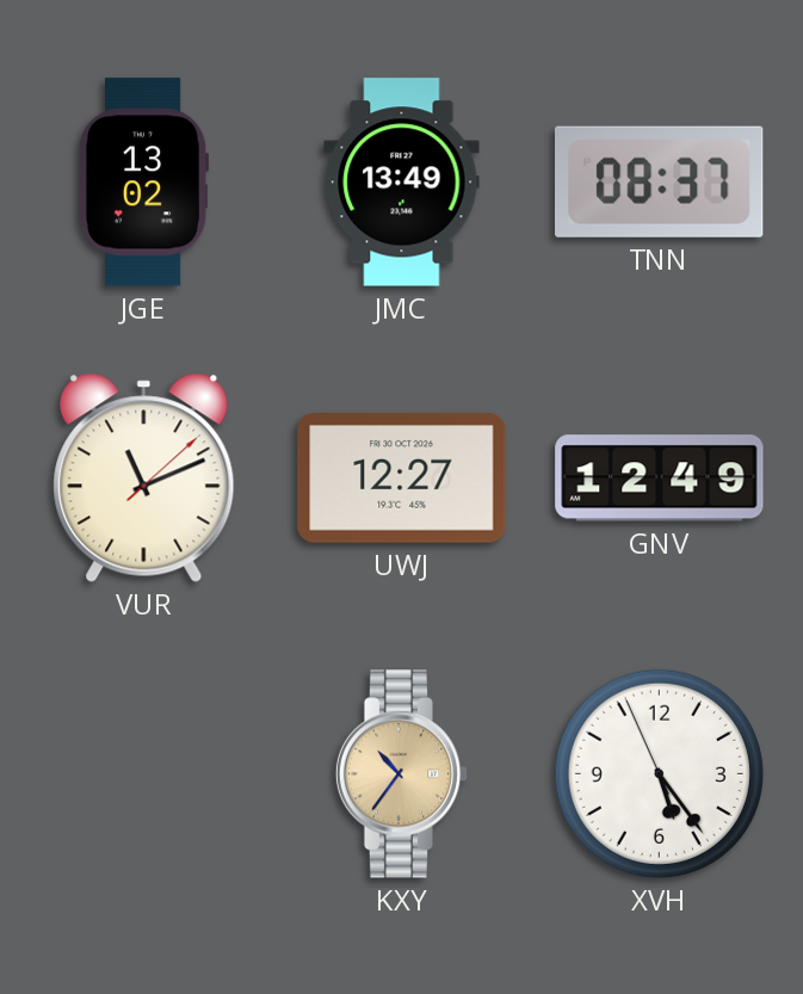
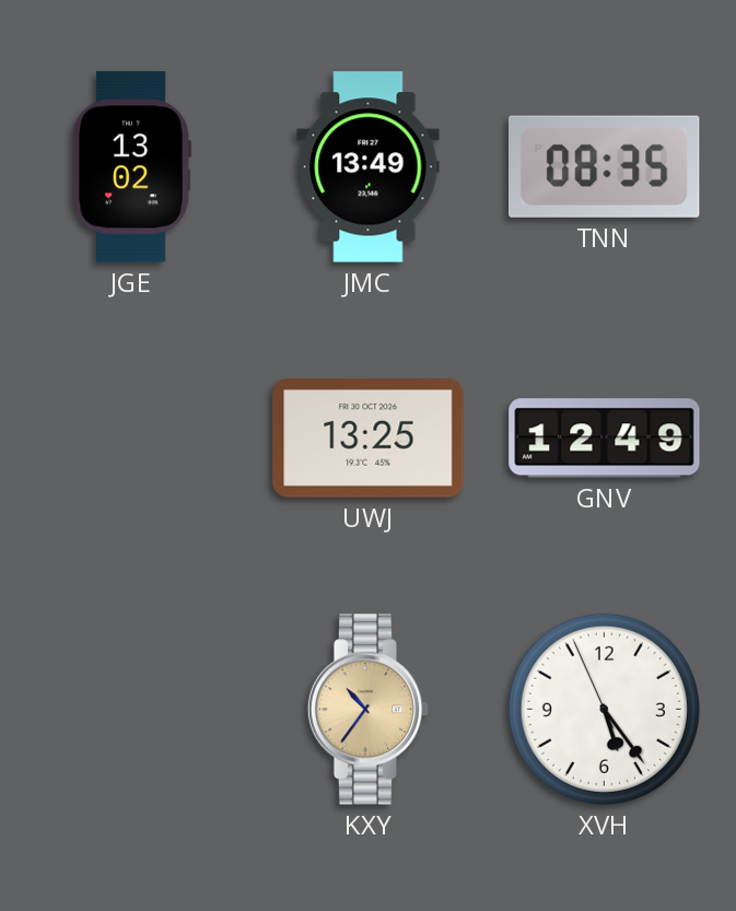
TNN: 08:37 -> 08:35 (605, 166)
VUR: 11:11 -> none (144, 477)
UWJ: 12:27 -> 13:25 (369, 439)
